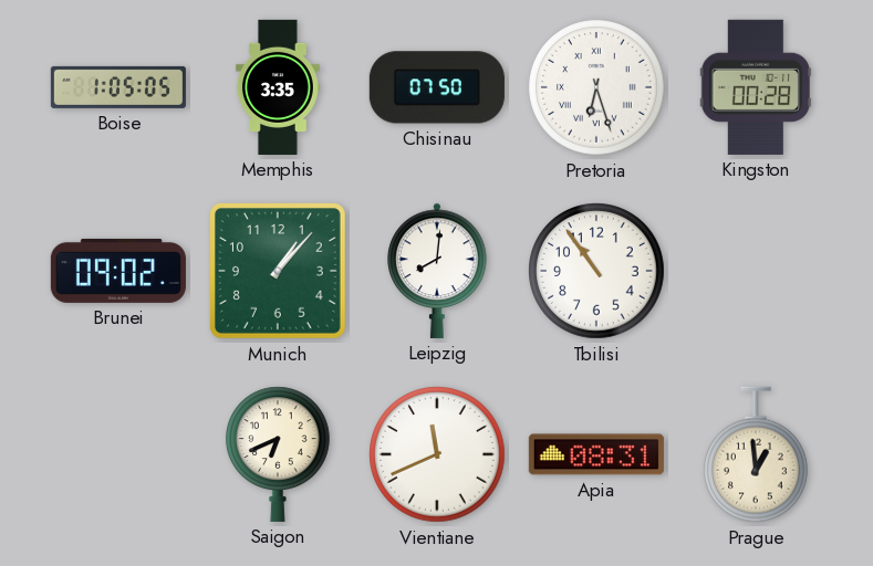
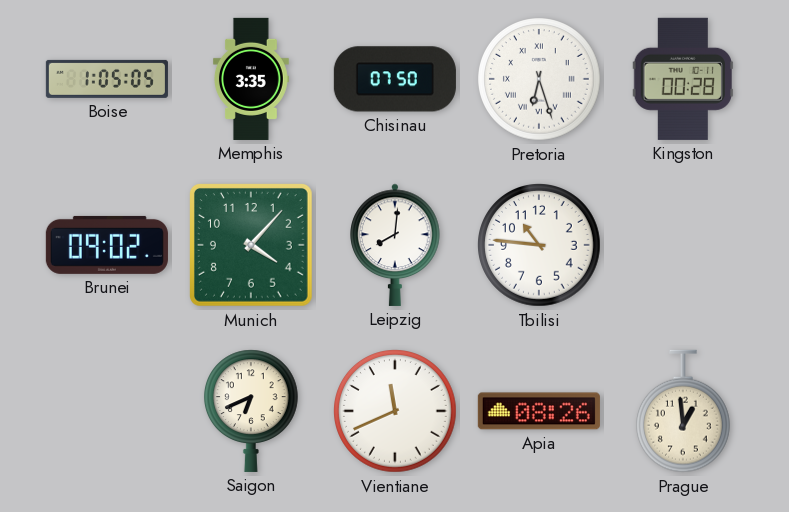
Munich: 1:07 -> 4:07 (251, 245)
Tbilisi: 10:54 -> 10:46 (540, 246)
Apia: 08:31 -> 08:26 (539, 411)
